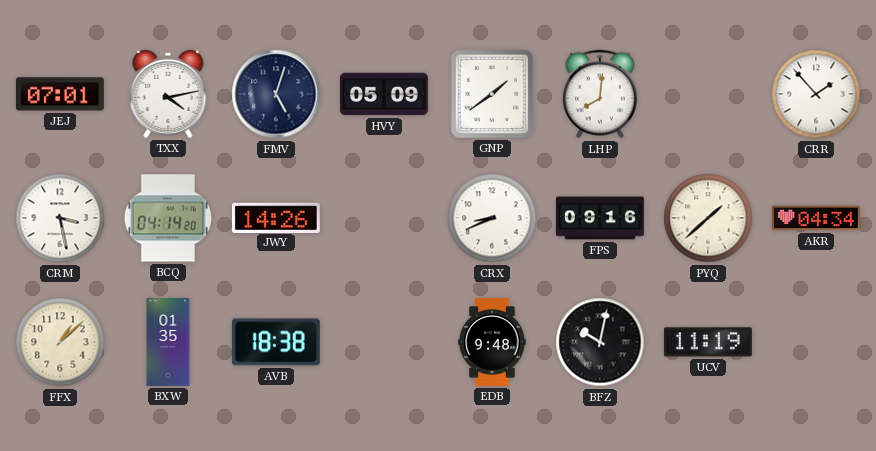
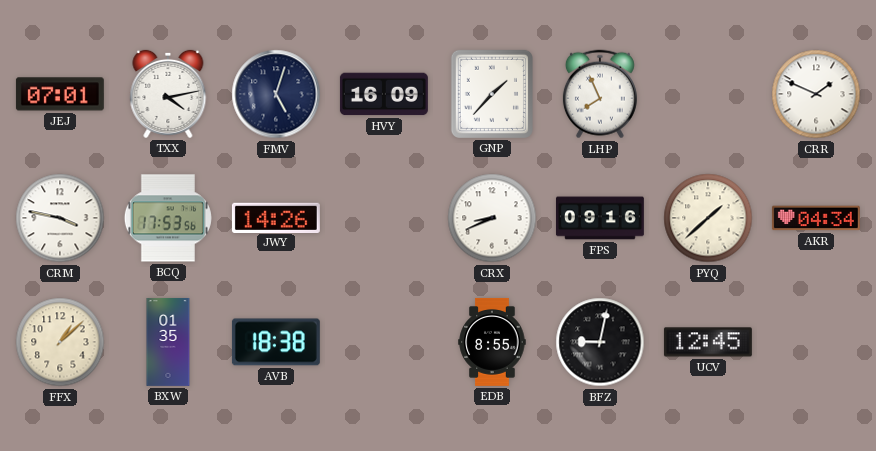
HVY: 05:09 -> 16:09 (384, 94)
GNP: 1:39 -> 1:37 (492, 94)
LHP: 8:01 -> 7:56 (600, 94)
CRR: 1:53 -> 1:49 (816, 94)
CRM: 3:28 -> 3:47 (60, 218)
BCQ: 04:14 -> 17:53 (168, 218)
EDB: 9:48 -> 8:55 (492, 342)
BFZ: 10:02 -> 9:02 (600, 342)
UCV: 11:19 -> 12:45 (708, 342)
